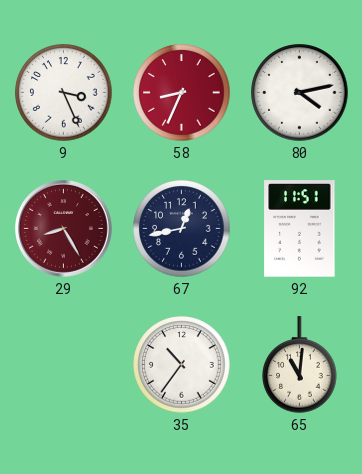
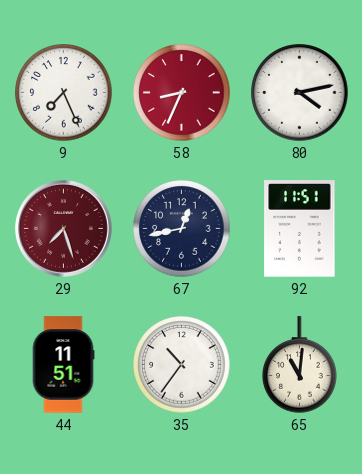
9: 3:26 -> 7:26 (64, 93)
29: 8:25 -> 7:27 (64, 229)
44: none -> 11:51 (63, 365)
